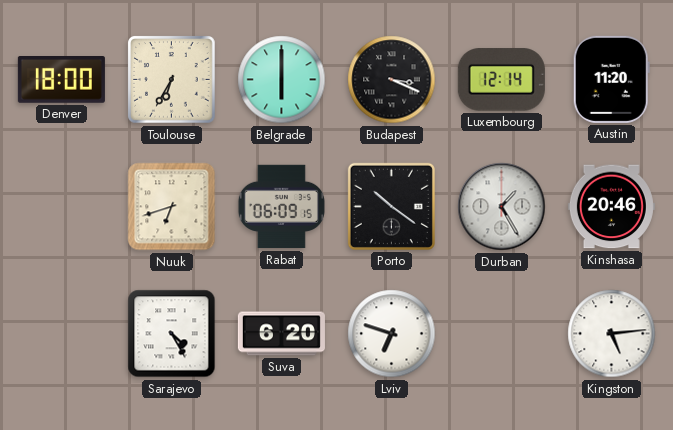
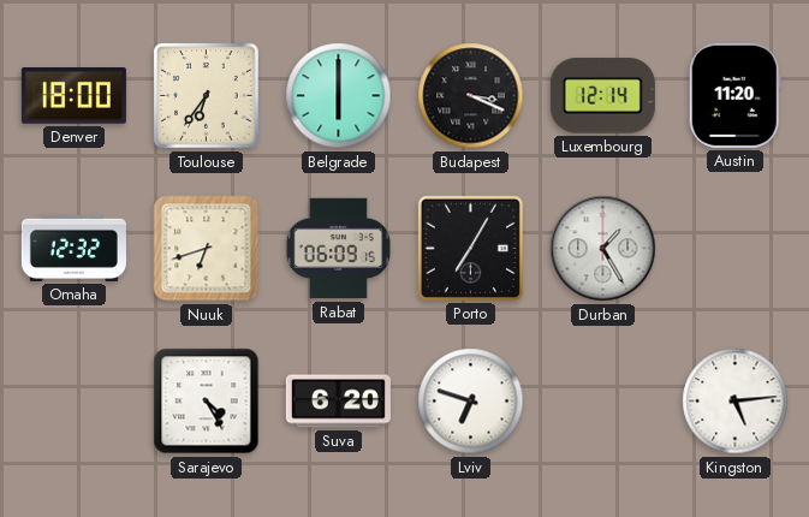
Toulouse: 6:35 -> 6:36 (207, 96)
Omaha: none -> 12:32 (73, 248)
Porto: 10:21 -> 7:05 (470, 248)
Kinshasa: 20:46 -> none (611, 207)
